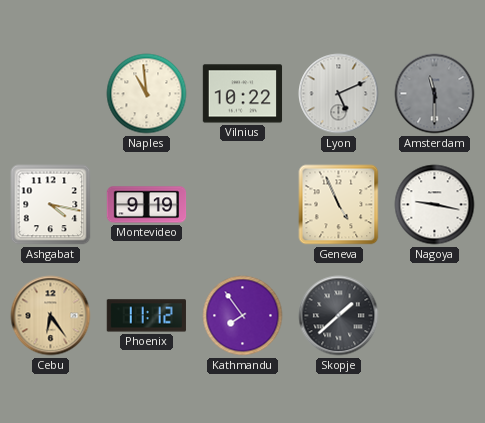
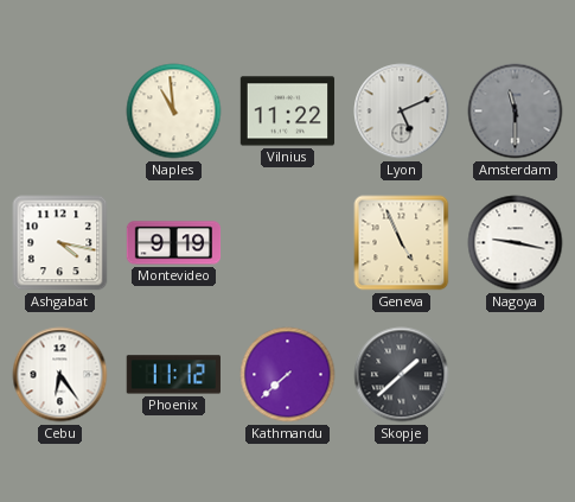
Vilnius: 10:22 -> 11:22 (288, 112)
Cebu dial: champagne -> white (60, 375)
Kathmandu: 7:54 -> 7:38 (288, 375)
